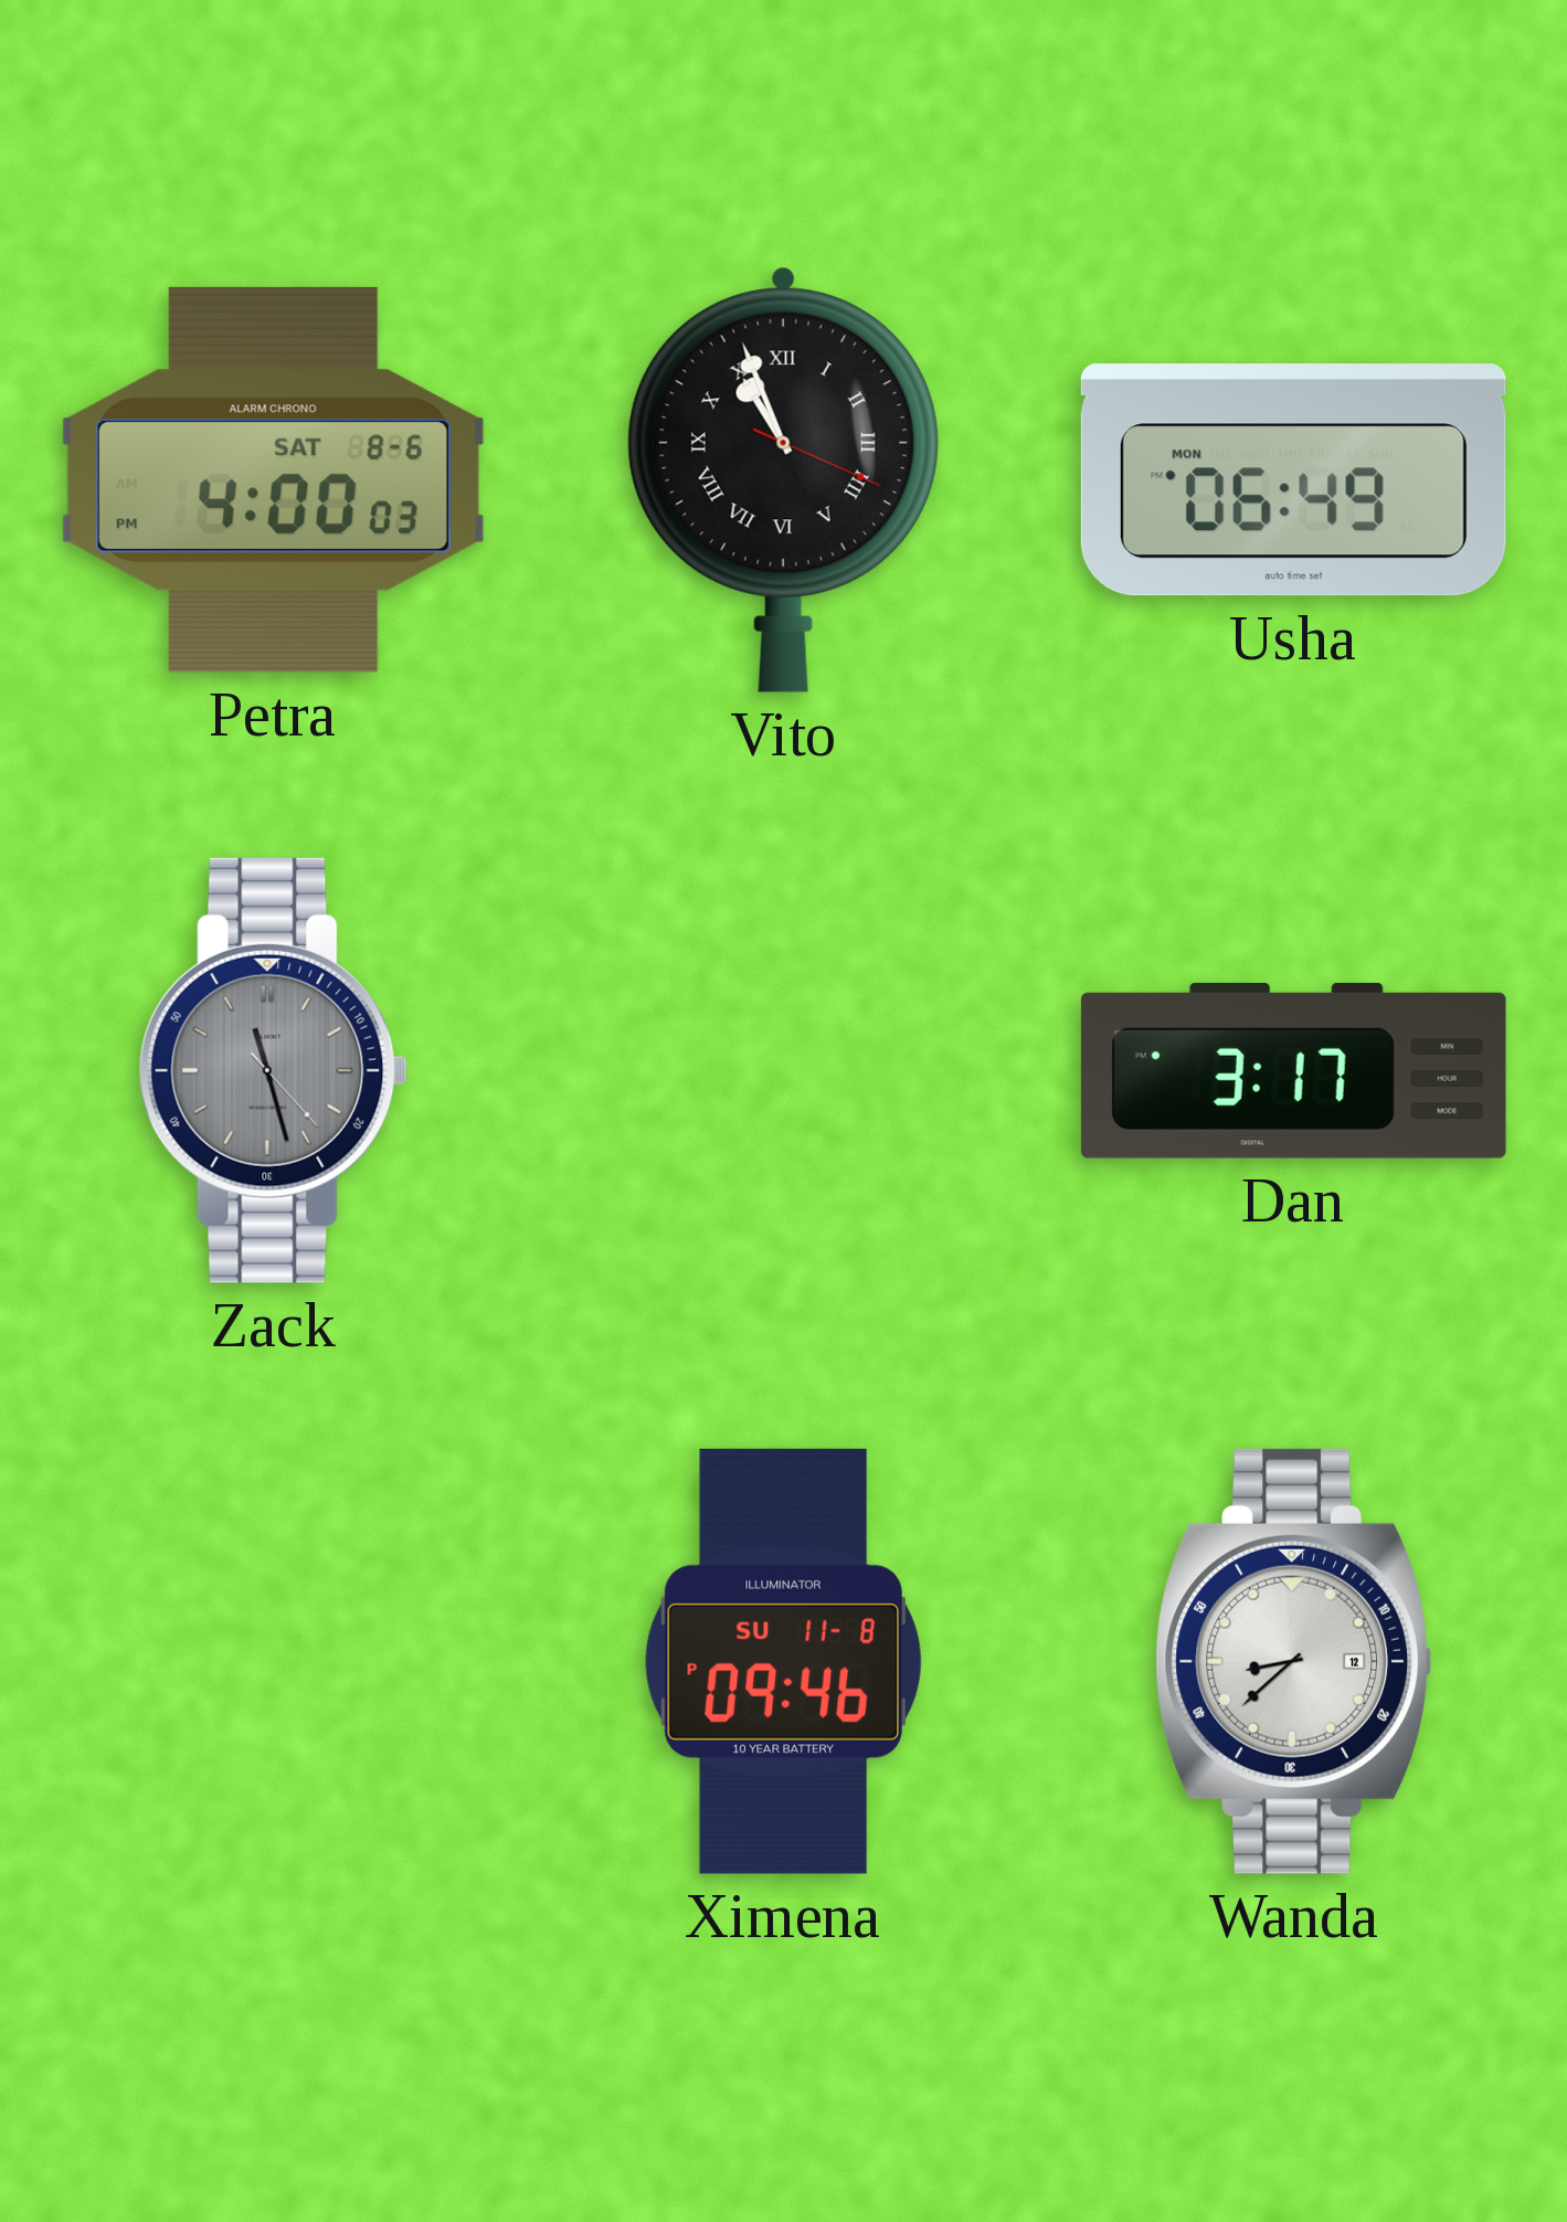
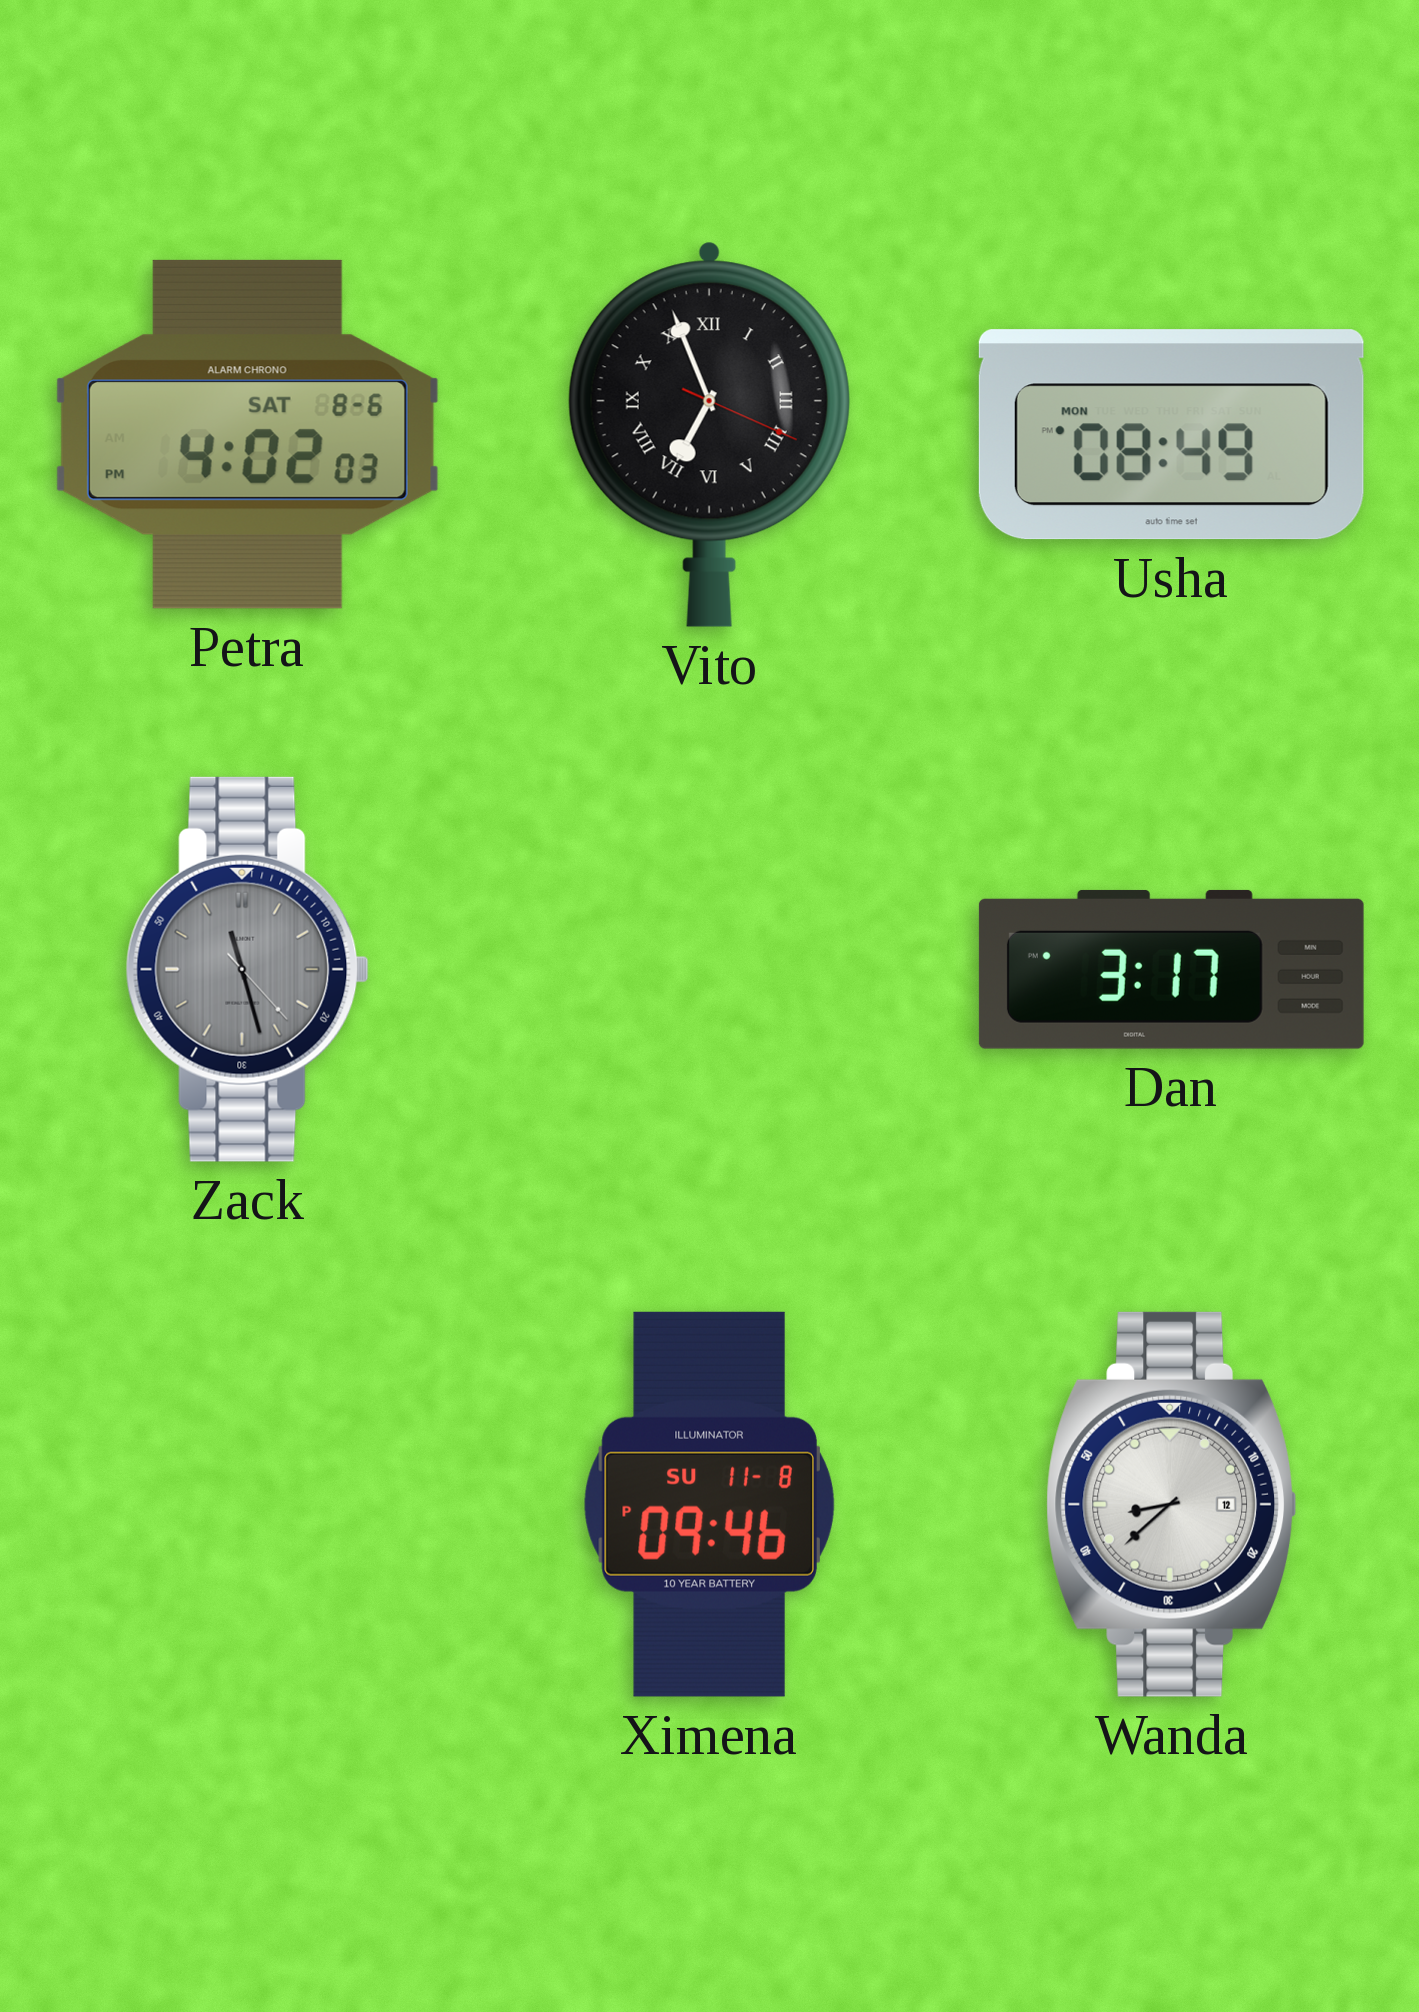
Petra: 4:00 -> 4:02 (247, 434)
Vito: 10:56 -> 6:56 (709, 434)
Usha: 06:49 -> 08:49 (1171, 435)
